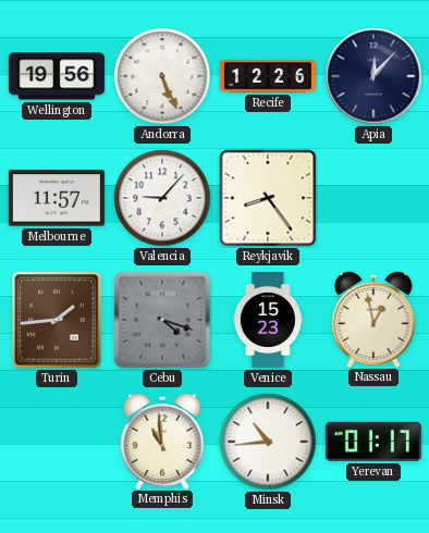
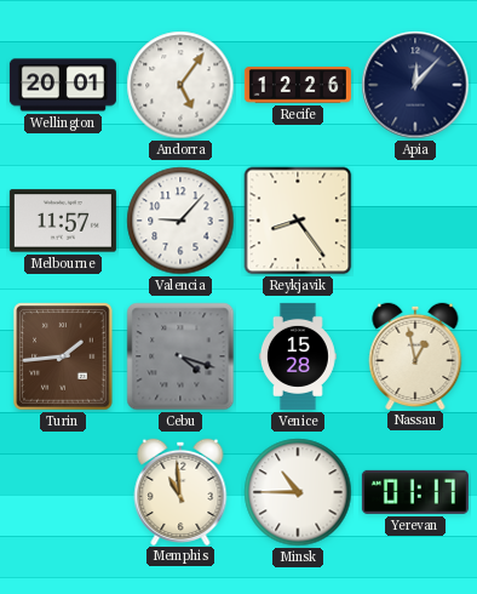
Wellington: 19:56 -> 20:01 (63, 85)
Andorra: 5:26 -> 5:06 (180, 85)
Venice: 15:23 -> 15:28 (298, 356)
Minsk: 10:44 -> 10:45 (298, 492)
